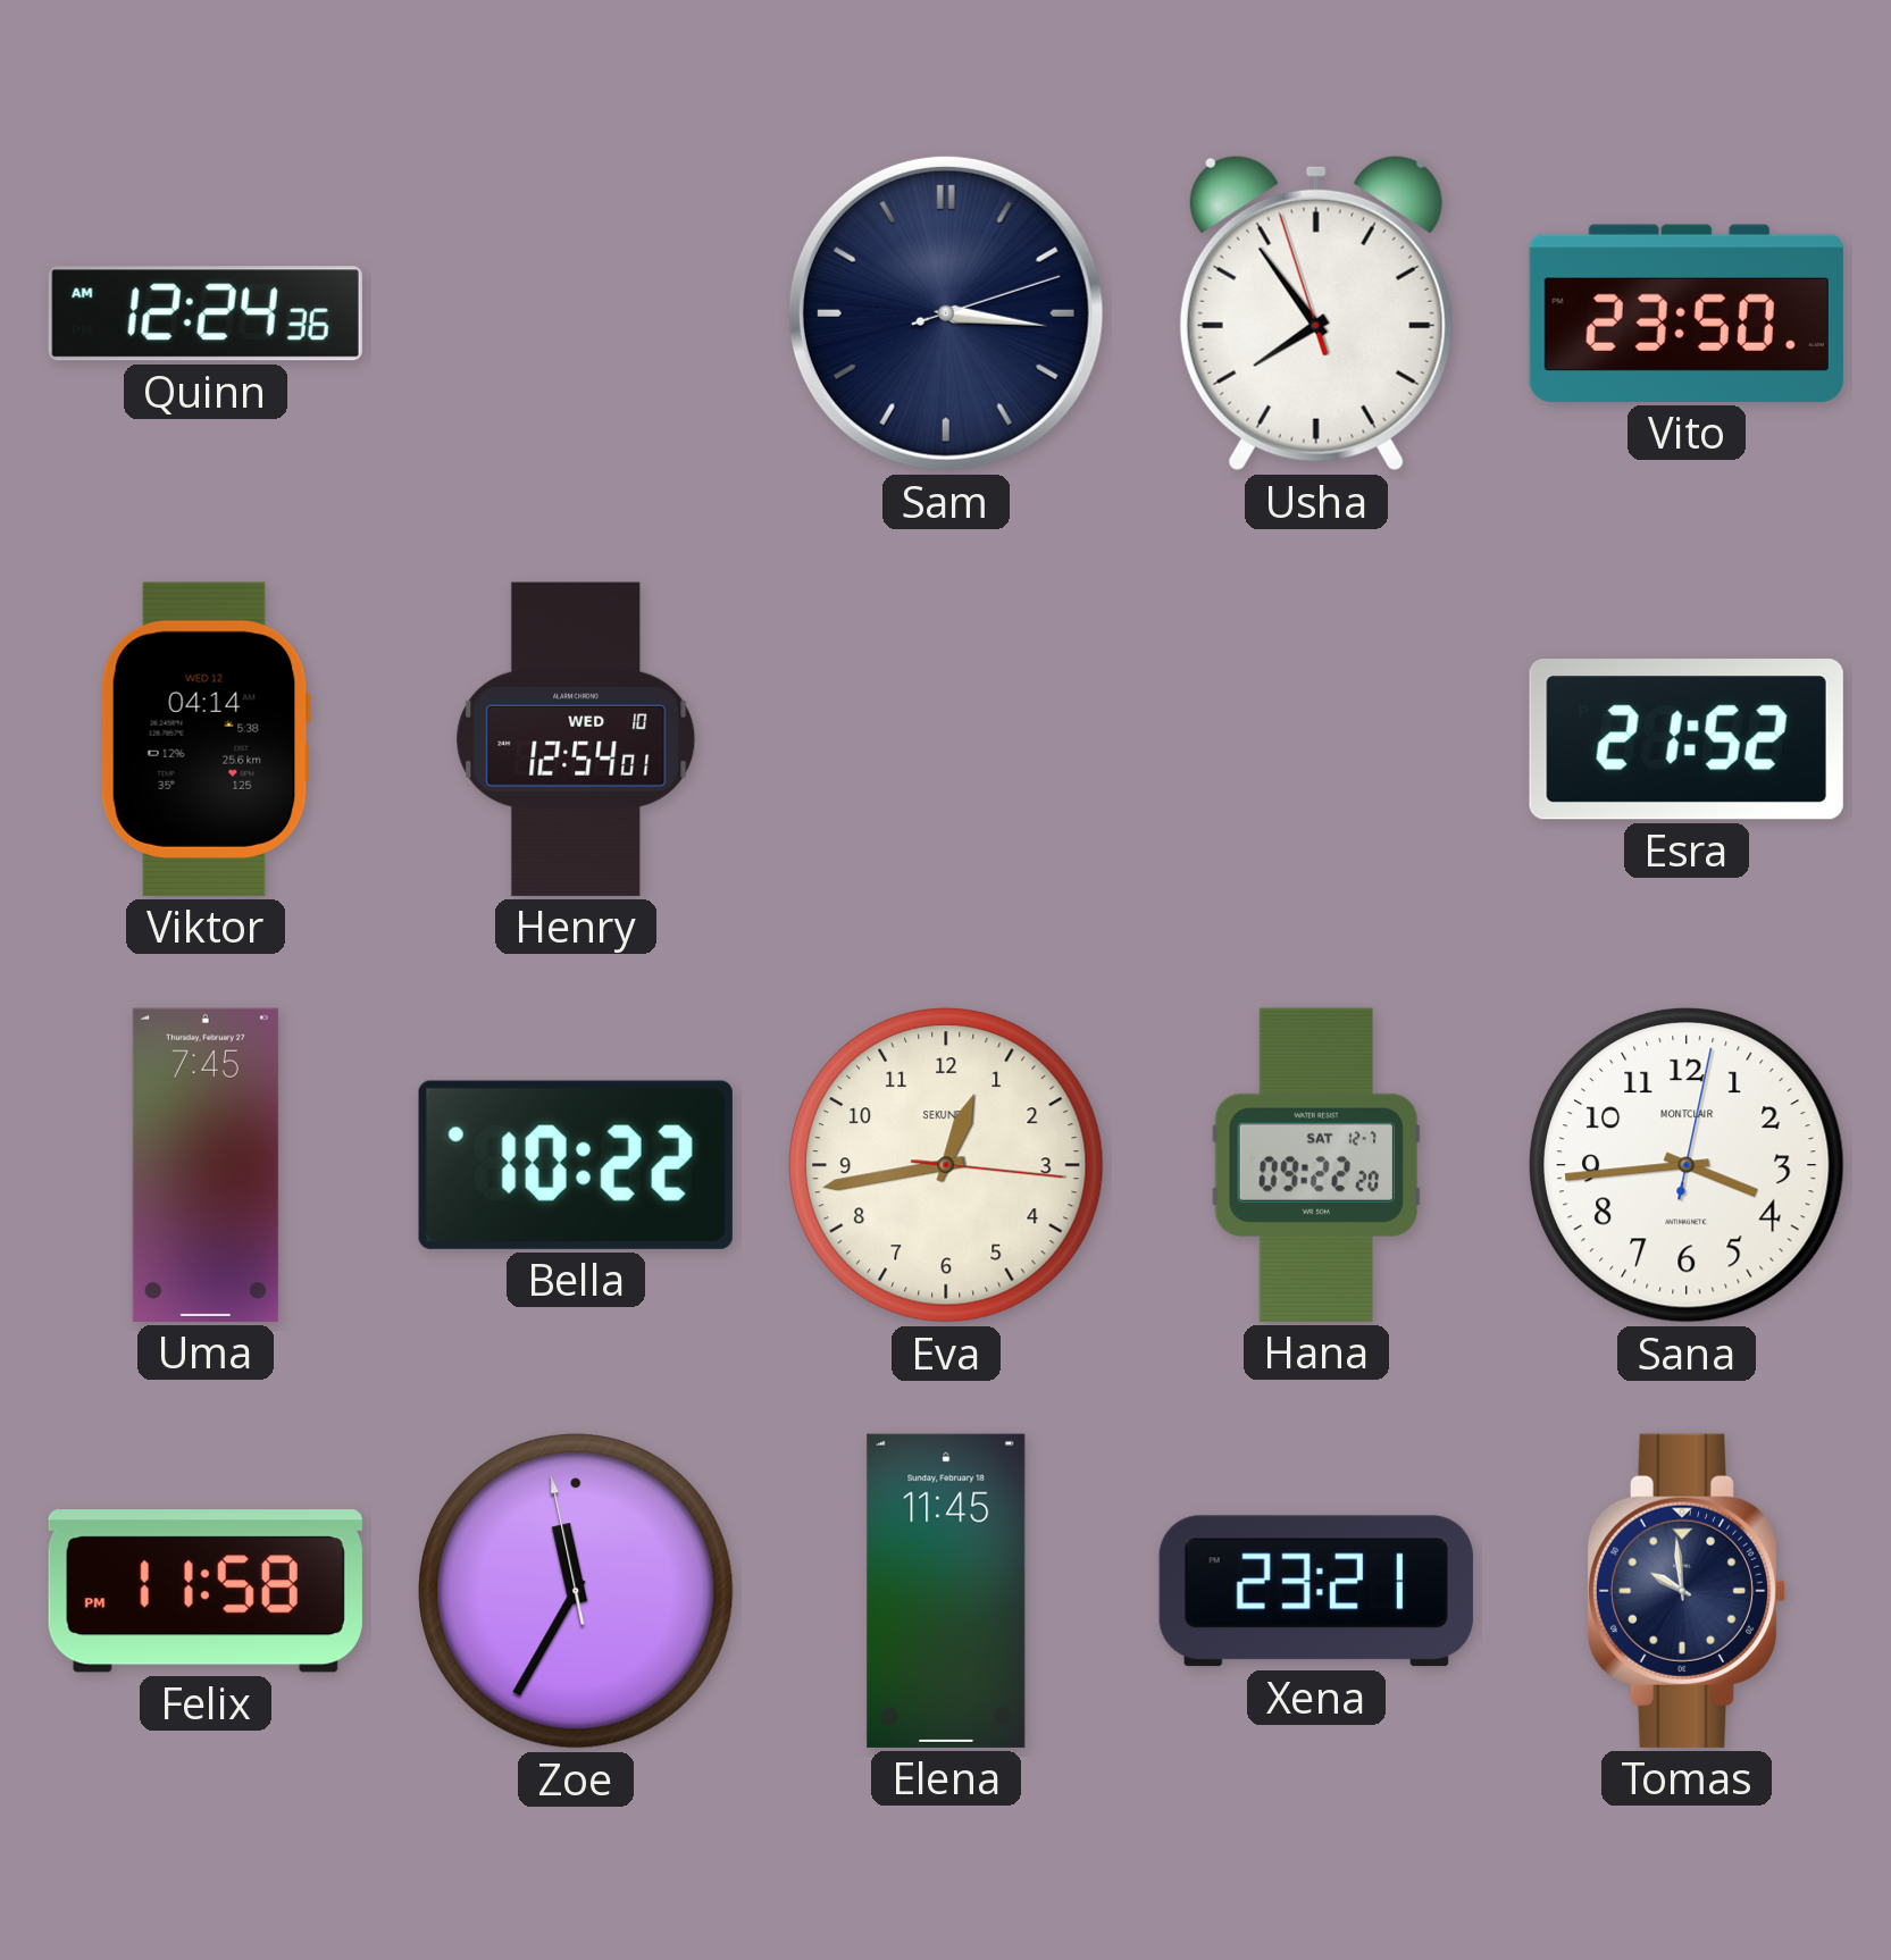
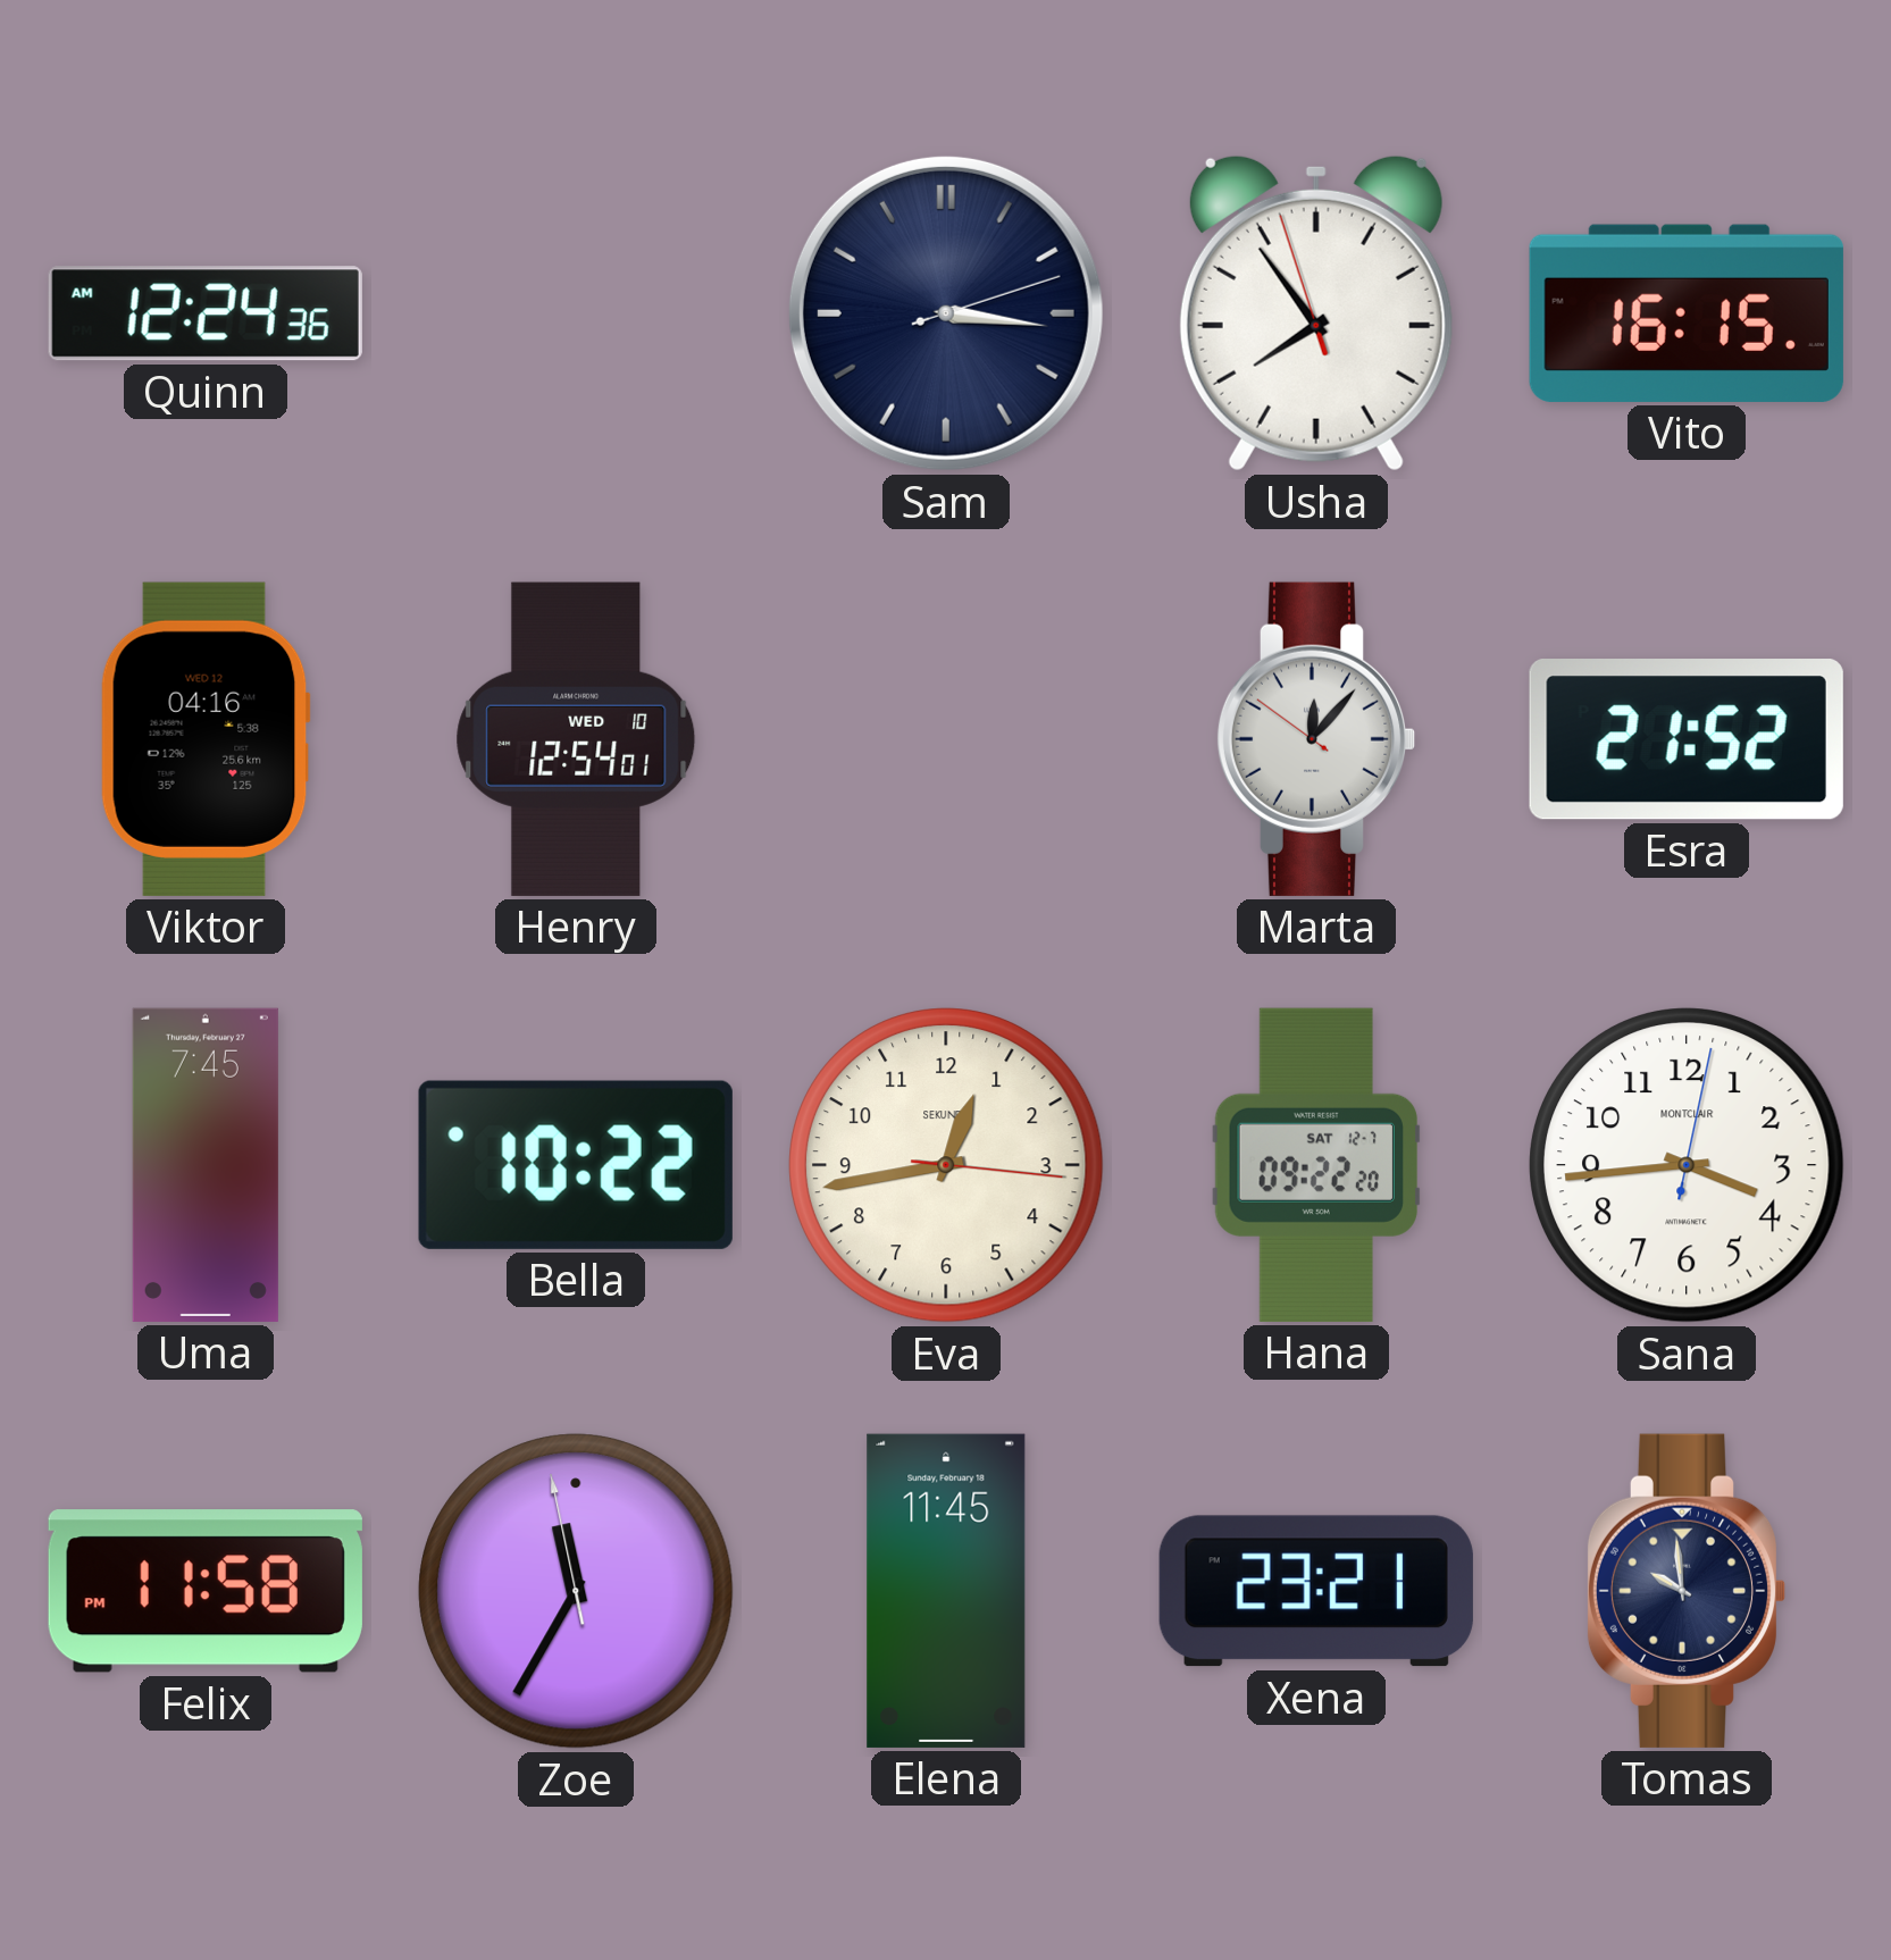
Vito: 23:50 -> 16:15 (1687, 313)
Viktor: 04:14 -> 04:16 (206, 739)
Marta: none -> 12:06 (1316, 739)
